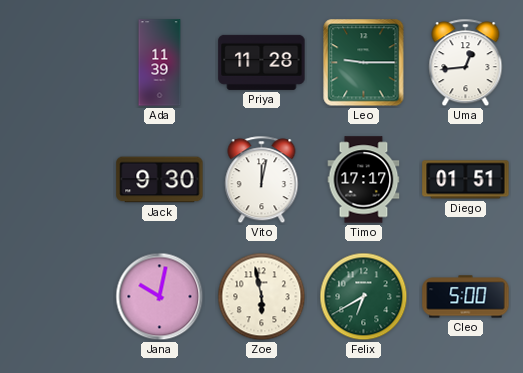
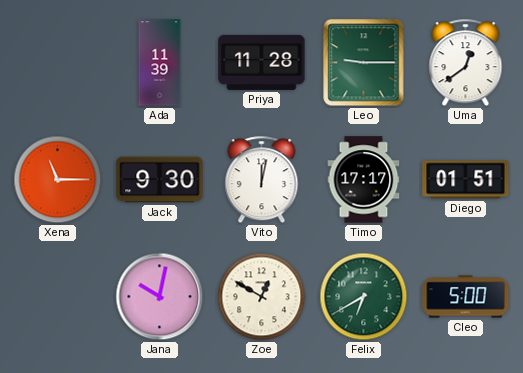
Uma: 12:44 -> 12:39 (466, 63)
Xena: none -> 11:15 (58, 180)
Zoe: 5:58 -> 12:50 (262, 297)
